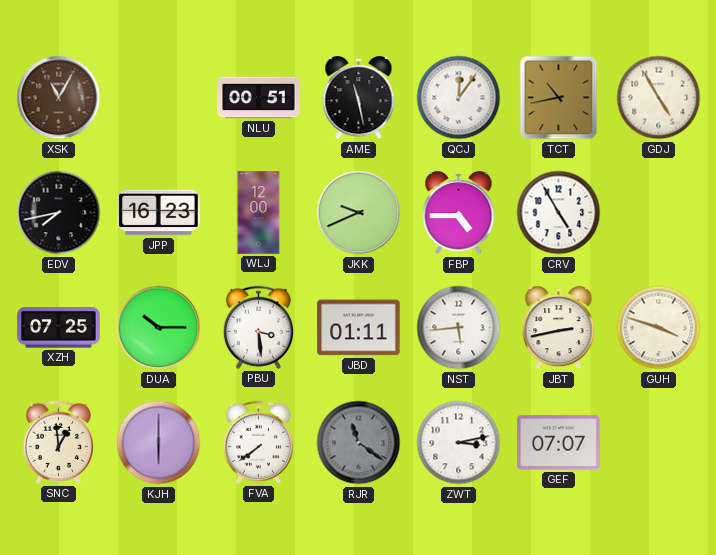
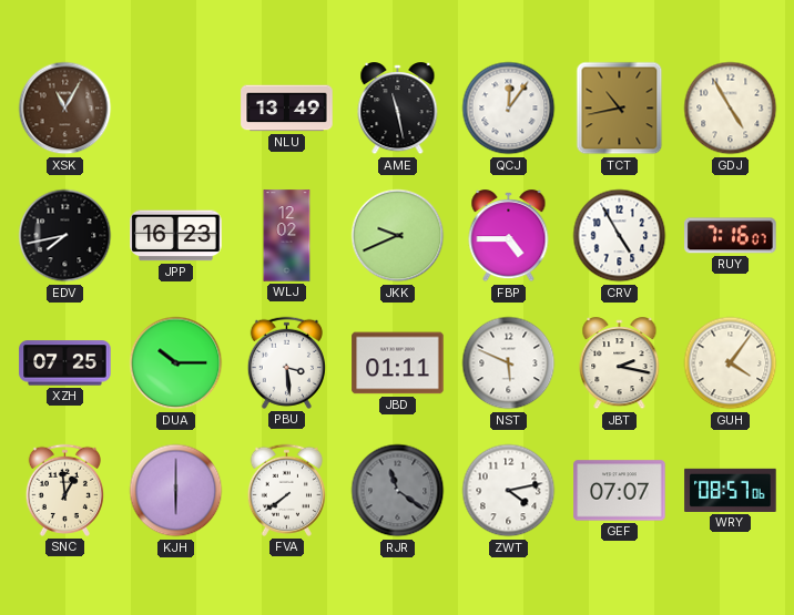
NLU: 00:51 -> 13:49 (287, 109)
WLJ: 12:00 -> 12:02 (287, 236)
RUY: none -> 7:16 (731, 236)
NST: 5:44 -> 5:49 (509, 363)
JBT: 2:43 -> 2:17 (620, 363)
GUH: 3:48 -> 4:06 (731, 363)
ZWT: 3:13 -> 4:13 (509, 491)
WRY: none -> 08:57 (731, 490)
